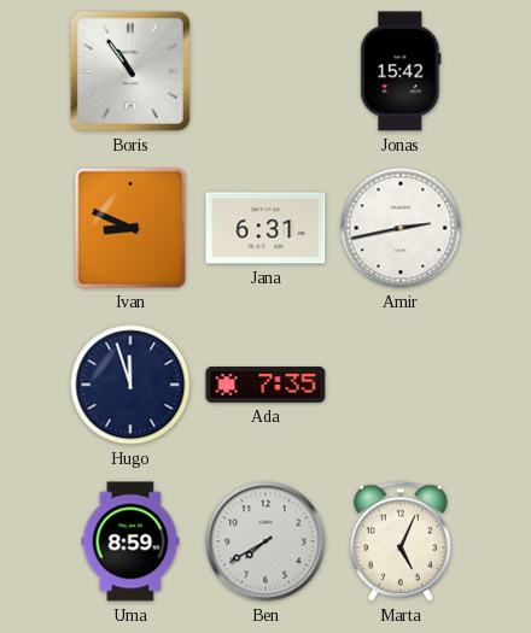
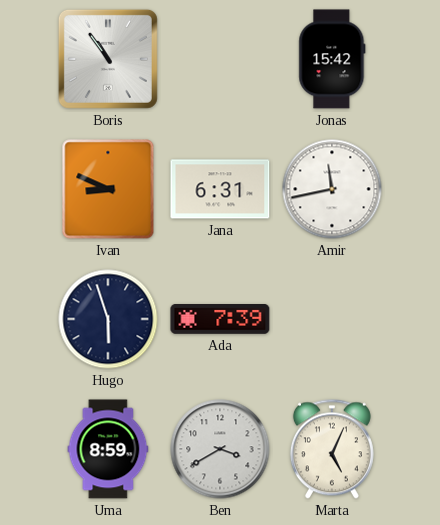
Amir: 2:43 -> 11:43 (332, 189)
Hugo: 11:57 -> 5:57 (108, 319)
Ada: 7:35 -> 7:39 (220, 320)
Ben: 7:40 -> 3:40 (220, 449)
